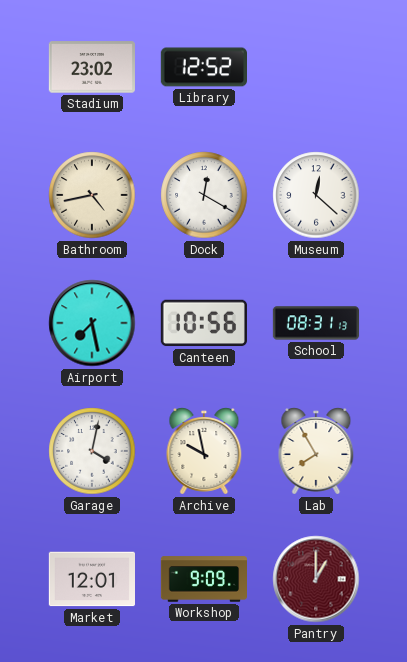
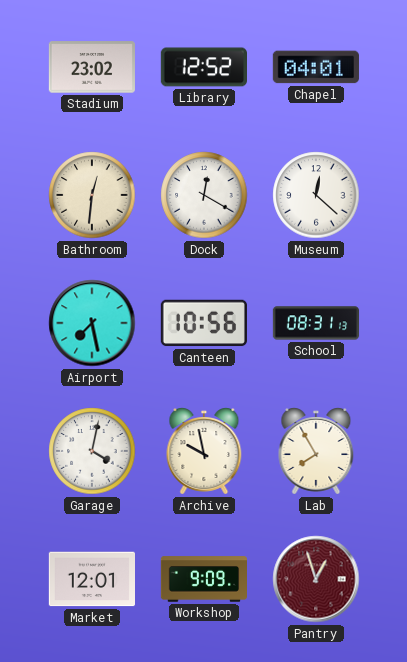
Chapel: none -> 04:01 (316, 67)
Bathroom: 4:43 -> 12:31 (92, 195)
Pantry: 1:00 -> 12:57 (316, 579)
